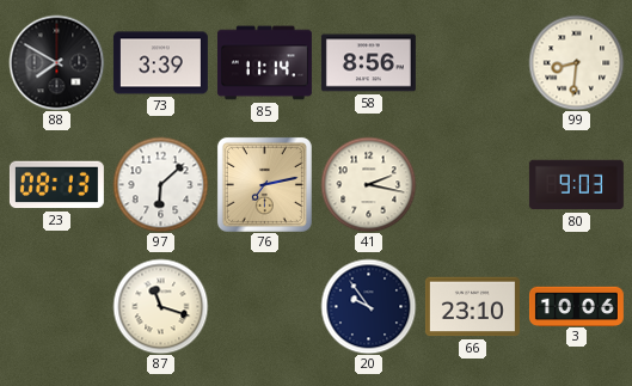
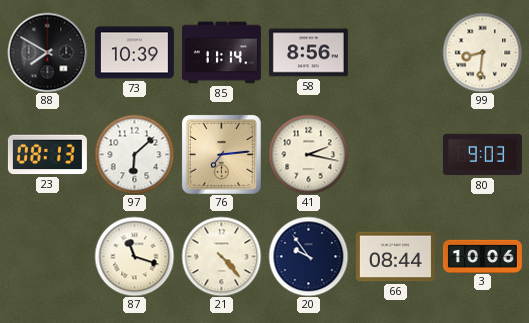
73: 3:39 -> 10:39 (134, 53)
76: 7:13 -> 7:14 (221, 154)
21: none -> 4:23 (221, 256)
66: 23:10 -> 08:44 (395, 257)
